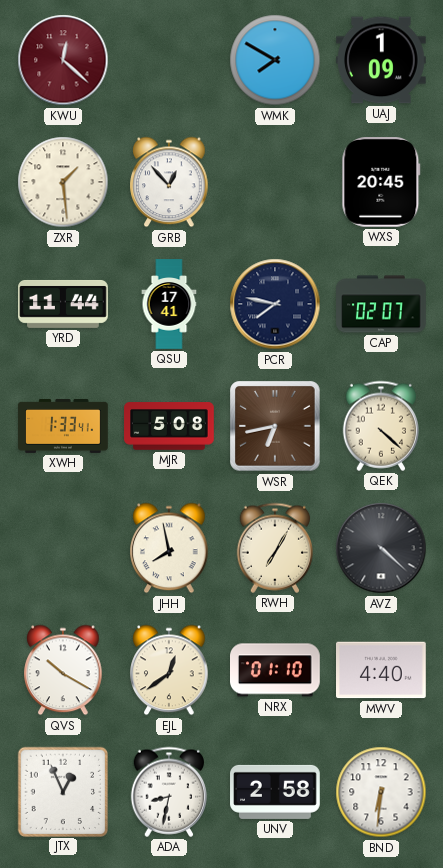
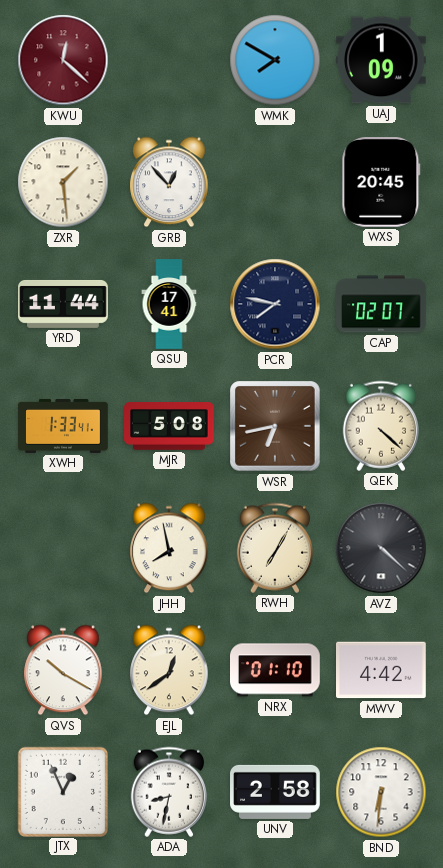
MWV: 4:40 -> 4:42 (382, 670)
